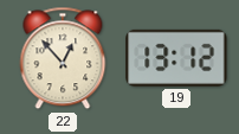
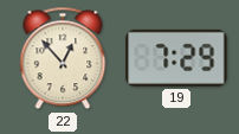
19: 13:12 -> 7:29 (176, 58)
